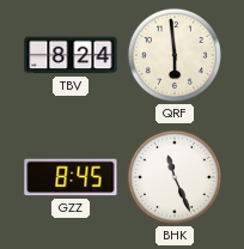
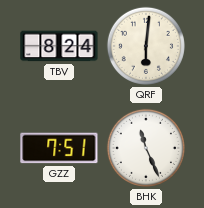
QRF: 5:59 -> 6:01 (146, 46)
GZZ: 8:45 -> 7:51 (59, 148)
